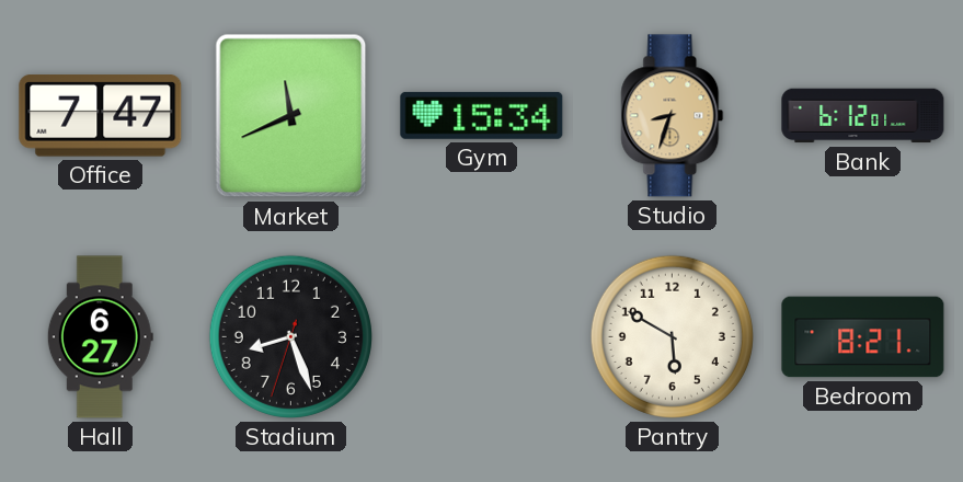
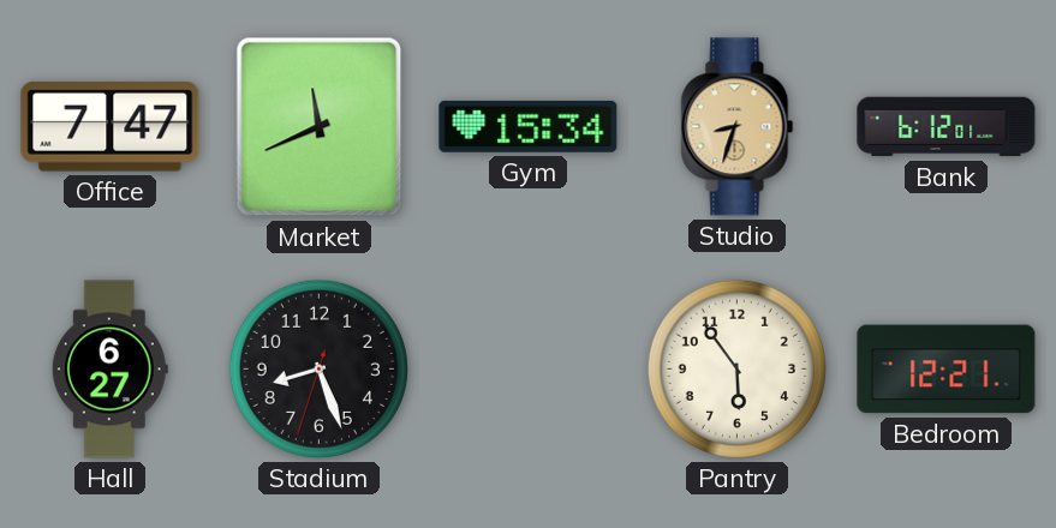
Pantry: 5:50 -> 5:54 (736, 368)
Bedroom: 8:21 -> 12:21 (947, 370)
